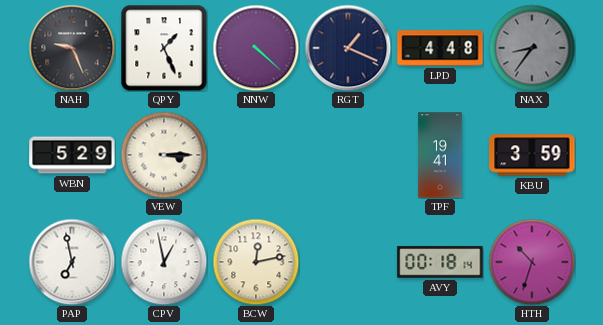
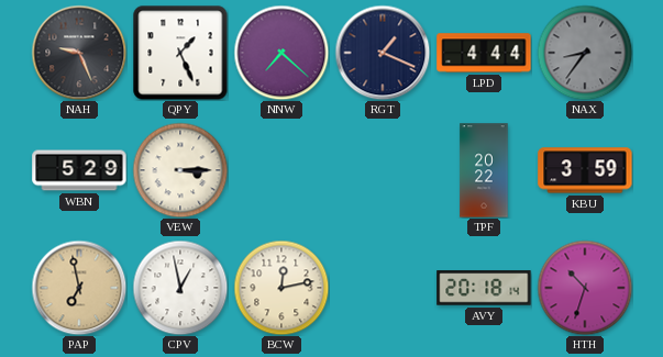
NNW: 4:22 -> 7:22 (281, 53)
LPD: 4:48 -> 4:44 (484, 53)
TPF: 19:41 -> 20:22 (484, 170)
PAP dial: white -> champagne (79, 288)
AVY: 00:18 -> 20:18 (484, 288)
